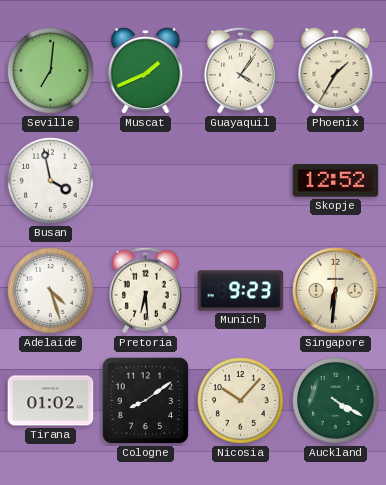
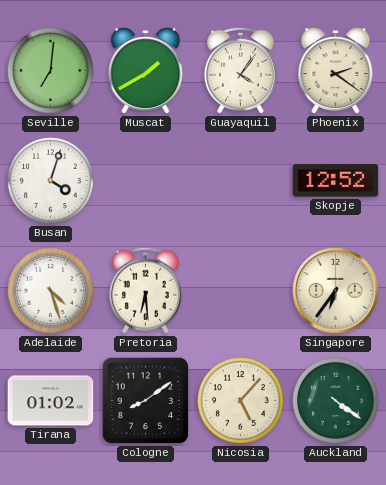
Muscat: 1:41 -> 1:40 (146, 71)
Phoenix: 1:35 -> 2:21 (336, 71)
Busan: 3:58 -> 4:03 (51, 181)
Munich: 9:23 -> none (241, 291)
Singapore: 6:31 -> 6:36 (336, 291)
Nicosia: 10:07 -> 5:07 (241, 401)
Auckland: 4:20 -> 4:21 (336, 401)
